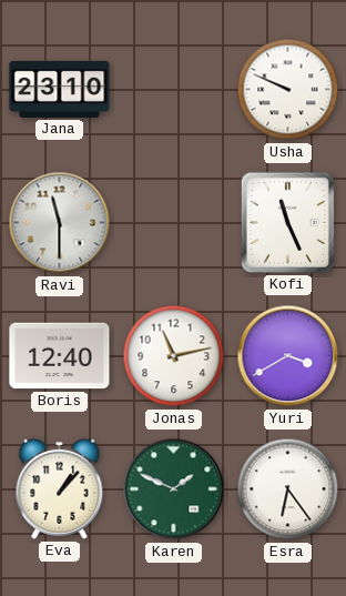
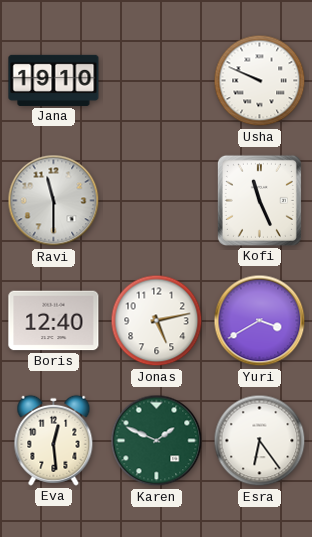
Jana: 23:10 -> 19:10 (54, 80)
Jonas: 11:13 -> 5:13 (157, 321)
Eva: 1:07 -> 12:29 (54, 440)
